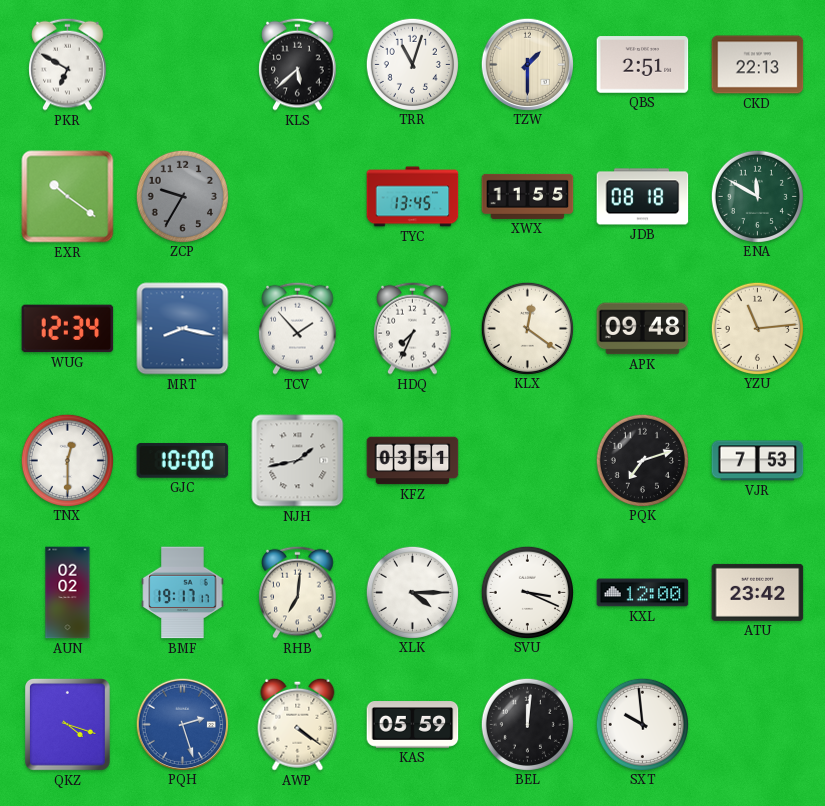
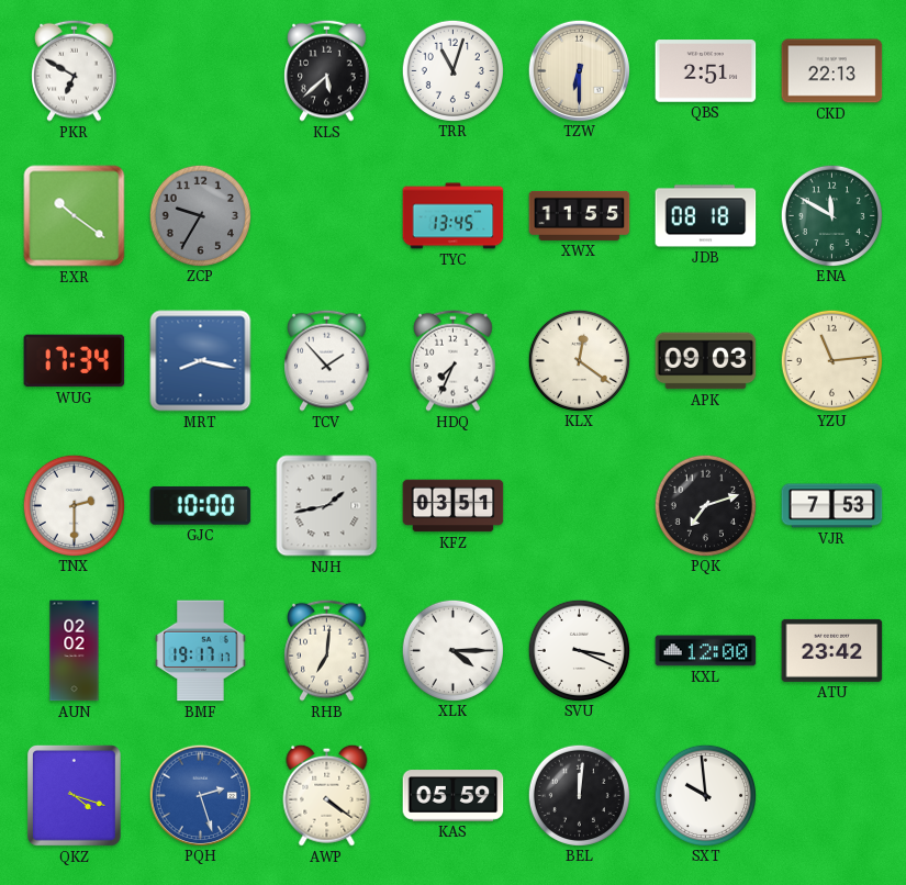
TZW: 1:30 -> 6:30 (579, 70)
WUG: 12:34 -> 17:34 (75, 361)
APK: 09:48 -> 09:03 (706, 361)
TNX: 12:30 -> 2:30 (74, 505)
